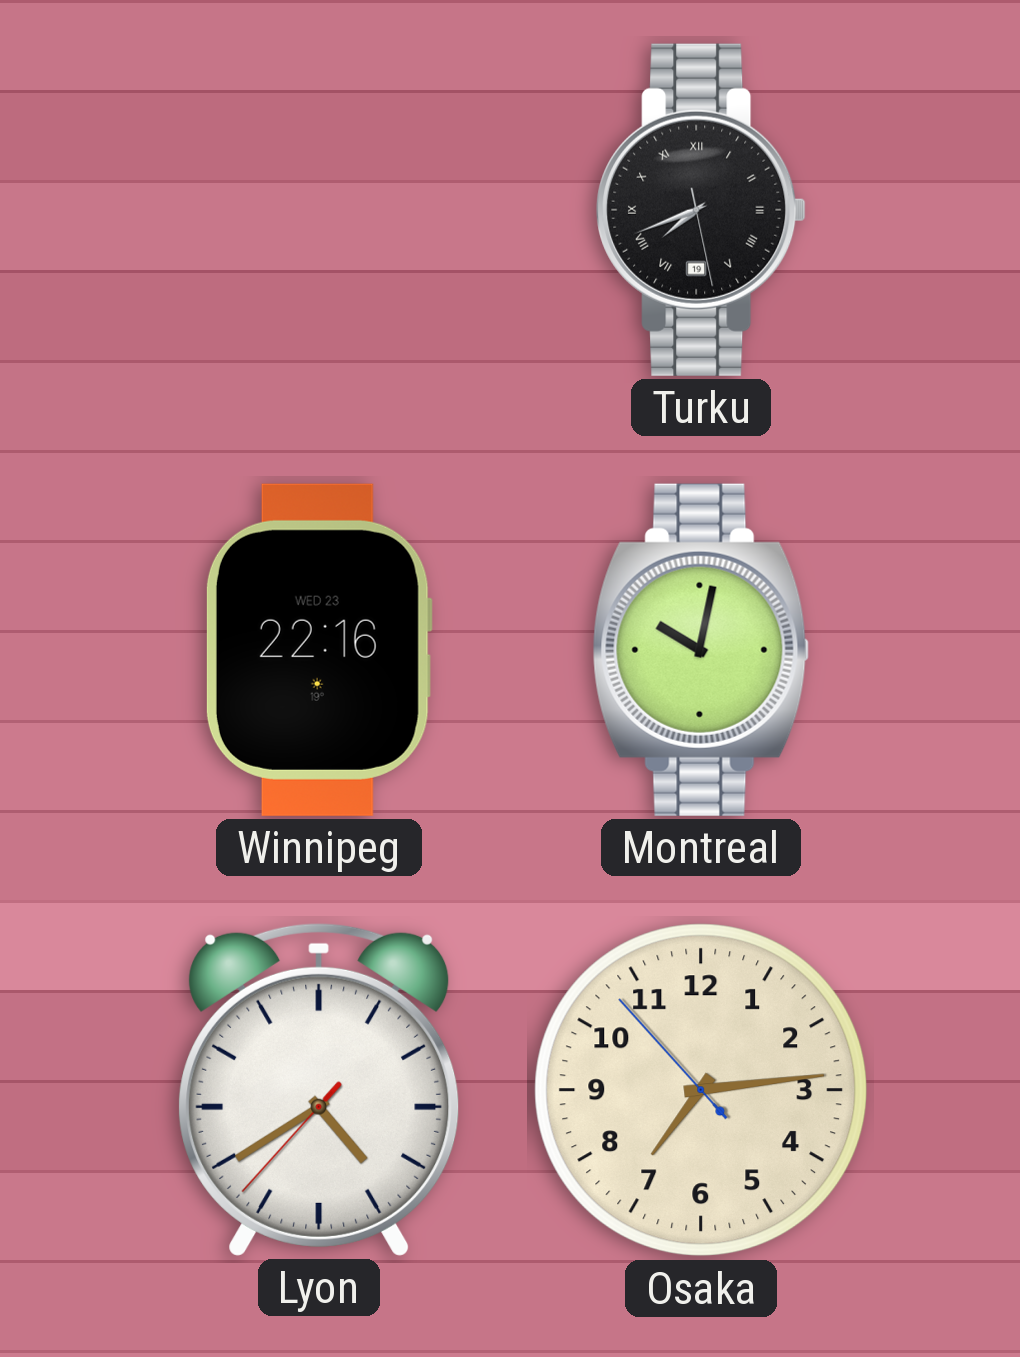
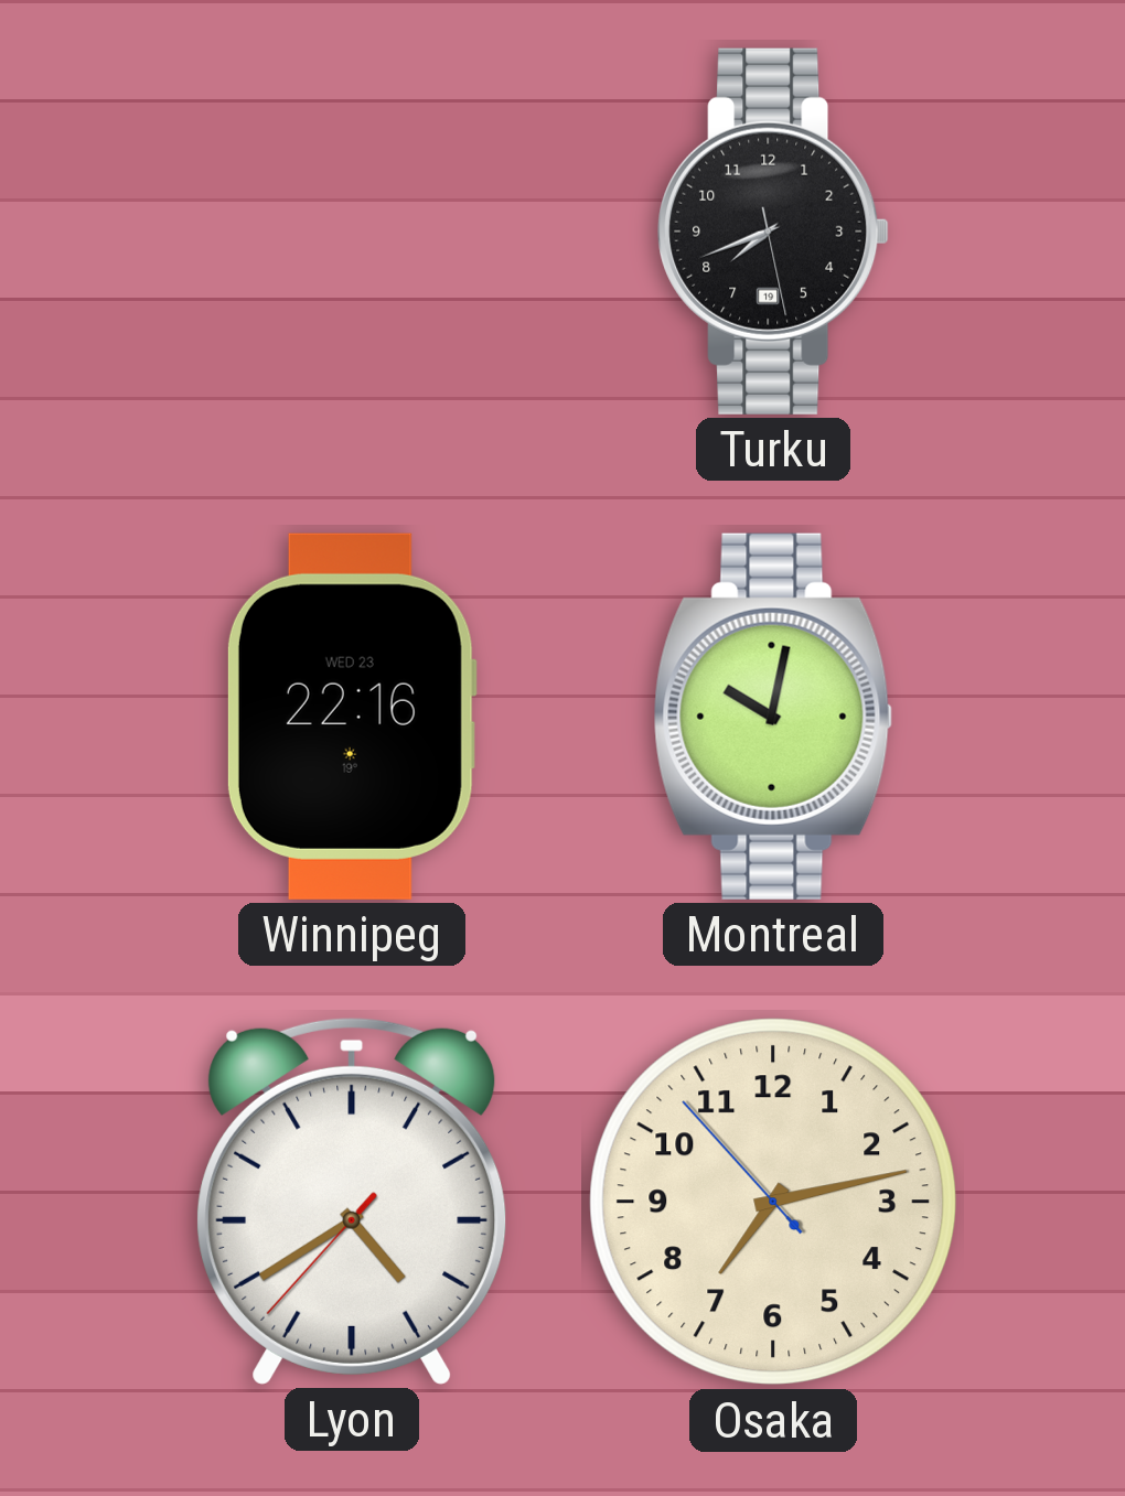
Turku numerals: Roman -> Arabic (773, 232)
Osaka: 7:13 -> 7:12 (773, 1202)
